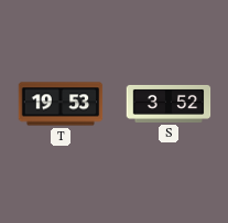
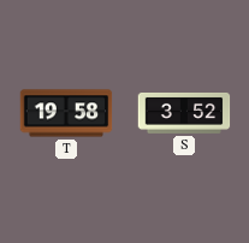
T: 19:53 -> 19:58 (66, 113)
